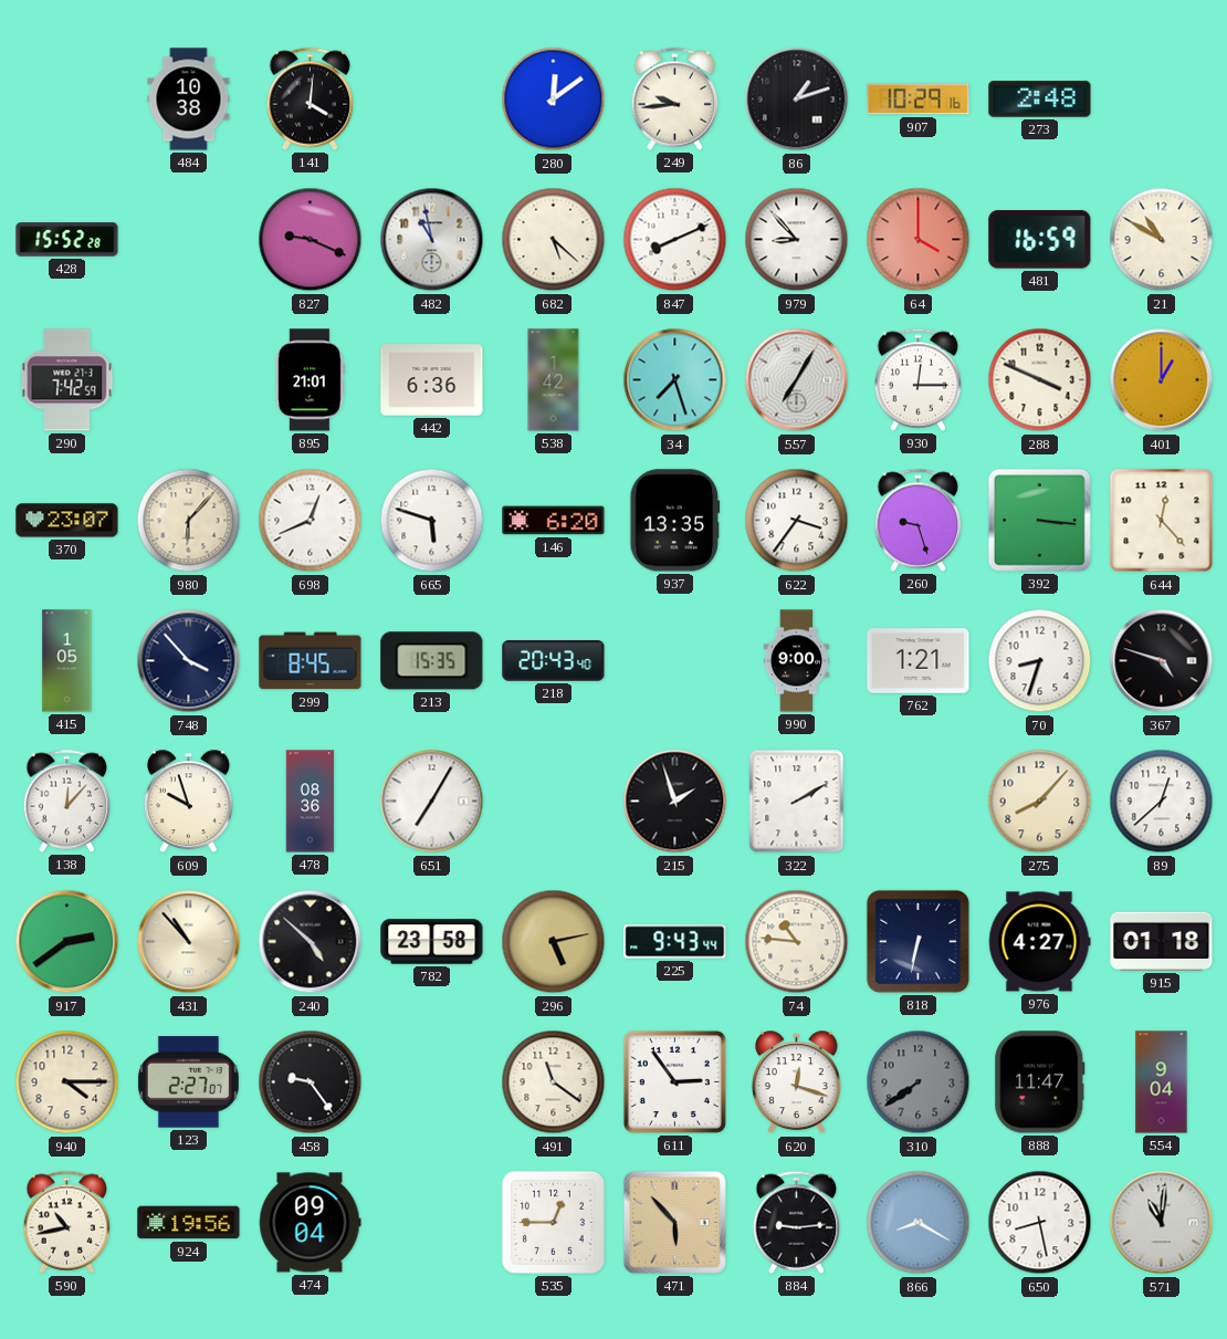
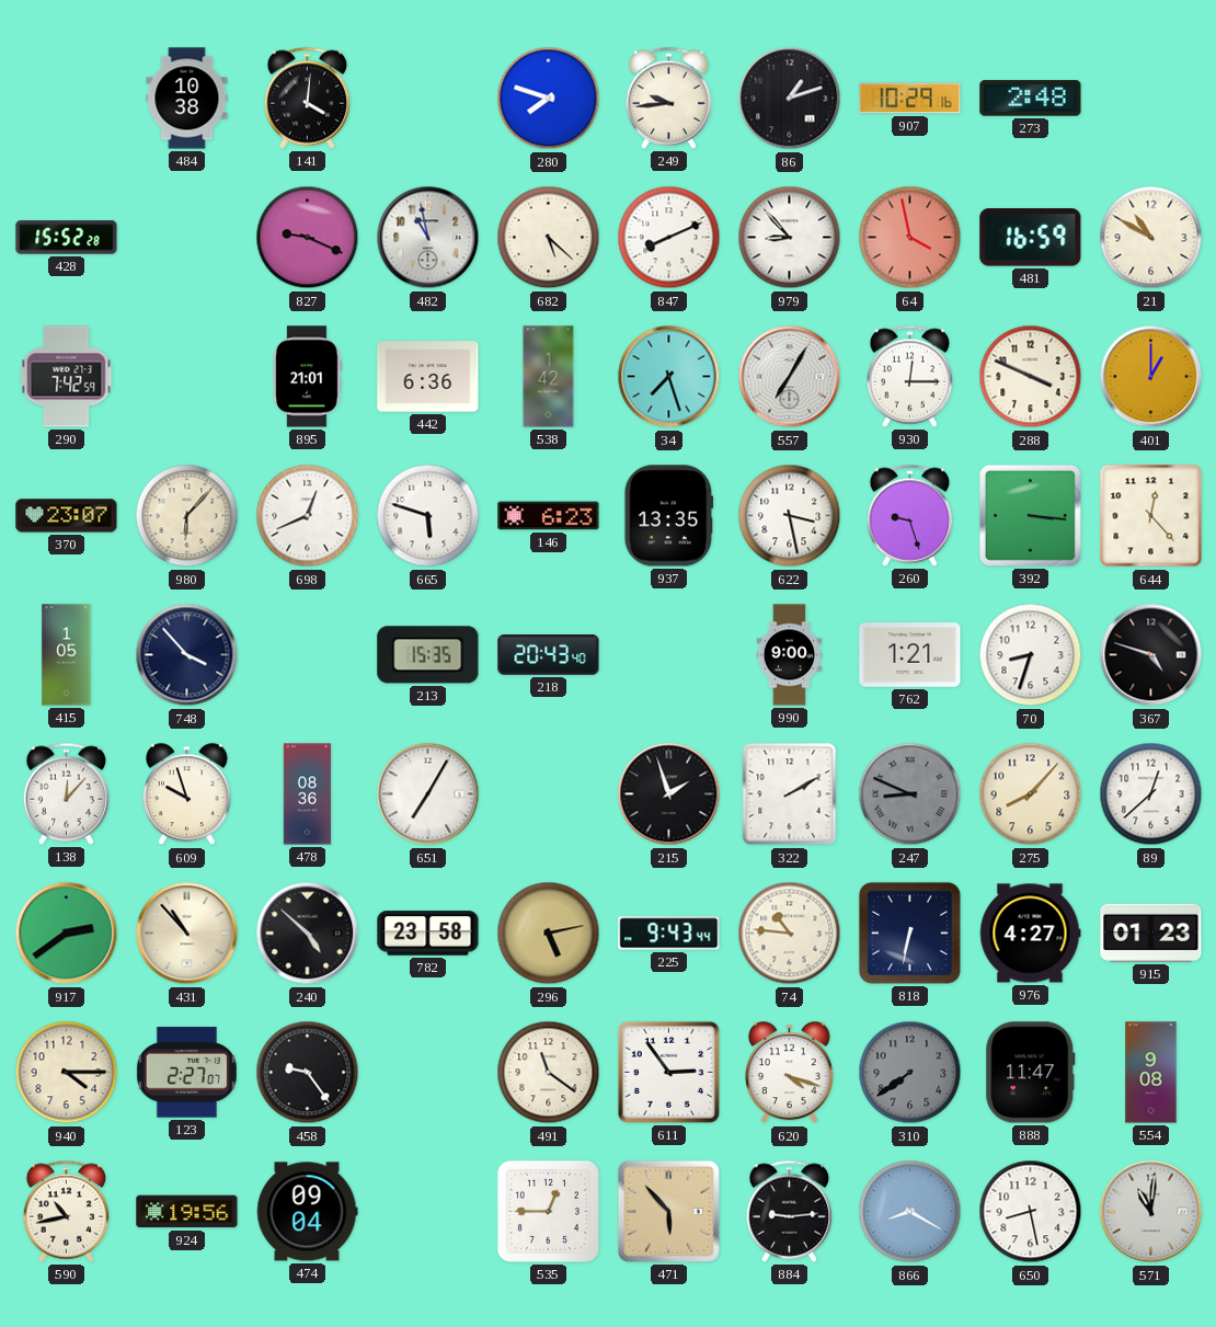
280: 12:09 -> 7:48 (549, 99)
64: 4:00 -> 3:58 (910, 238)
146: 6:20 -> 6:23 (549, 516)
622: 3:36 -> 3:28 (790, 516)
299: 8:45 -> none (311, 661)
247: none -> 8:49 (910, 794)
915: 01:18 -> 01:23 (1151, 933)
620: 12:18 -> 4:18 (789, 1073)
554: 9:04 -> 9:08 (1151, 1073)
